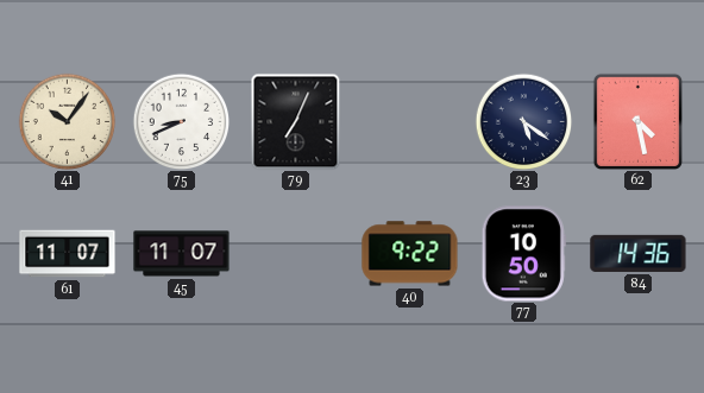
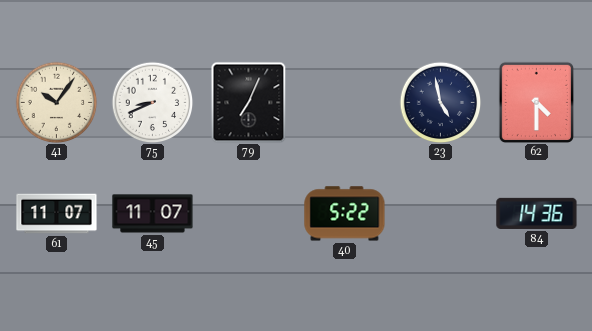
23: 5:21 -> 4:58 (440, 102)
62: 4:28 -> 4:30 (536, 102)
40: 9:22 -> 5:22 (345, 214)
77: 10:50 -> none (523, 254)
